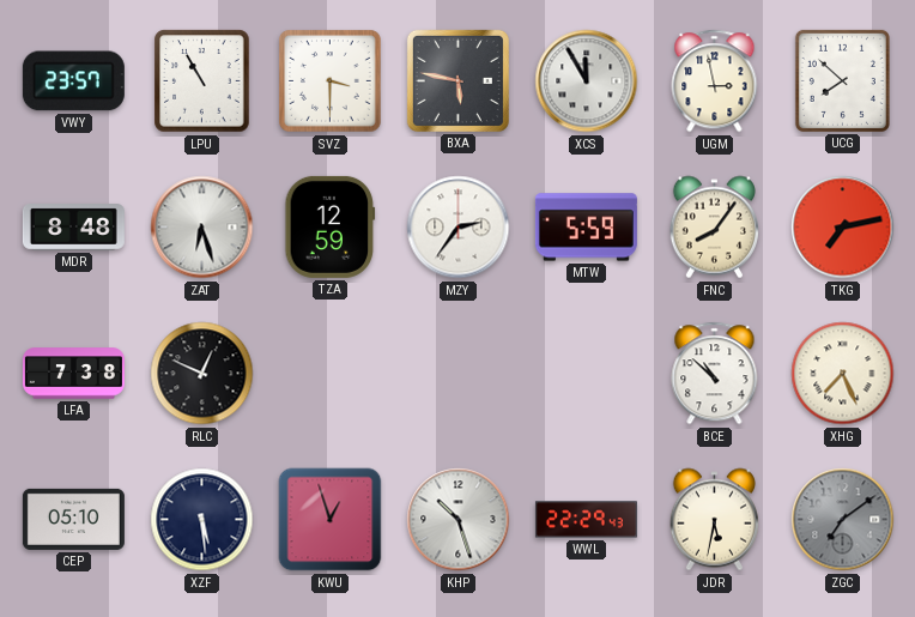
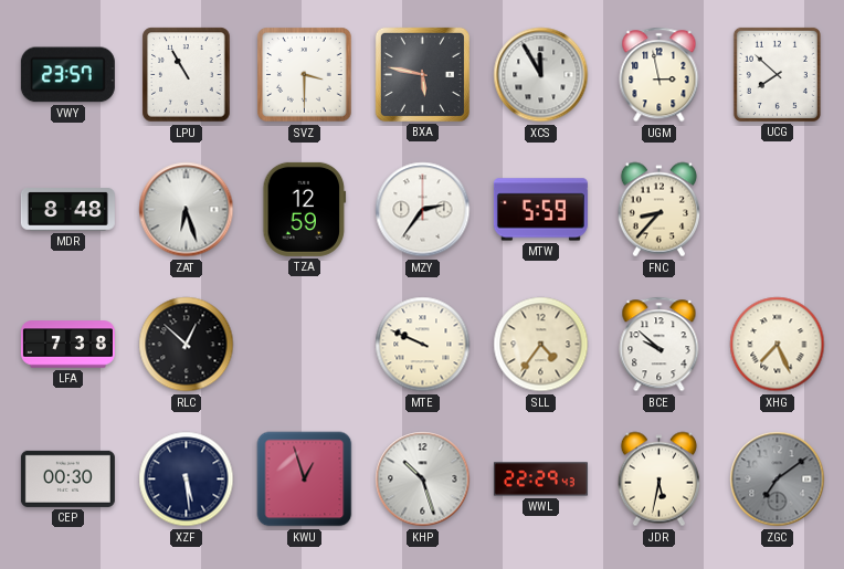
FNC: 8:06 -> 8:37 (658, 210)
TKG: 7:13 -> none (843, 228)
RLC: 12:49 -> 12:52 (187, 345)
MTE: none -> 9:49 (423, 345)
SLL: none -> 4:36 (541, 345)
BCE: 10:52 -> 9:52 (660, 345)
CEP: 05:10 -> 00:30 (67, 478)
